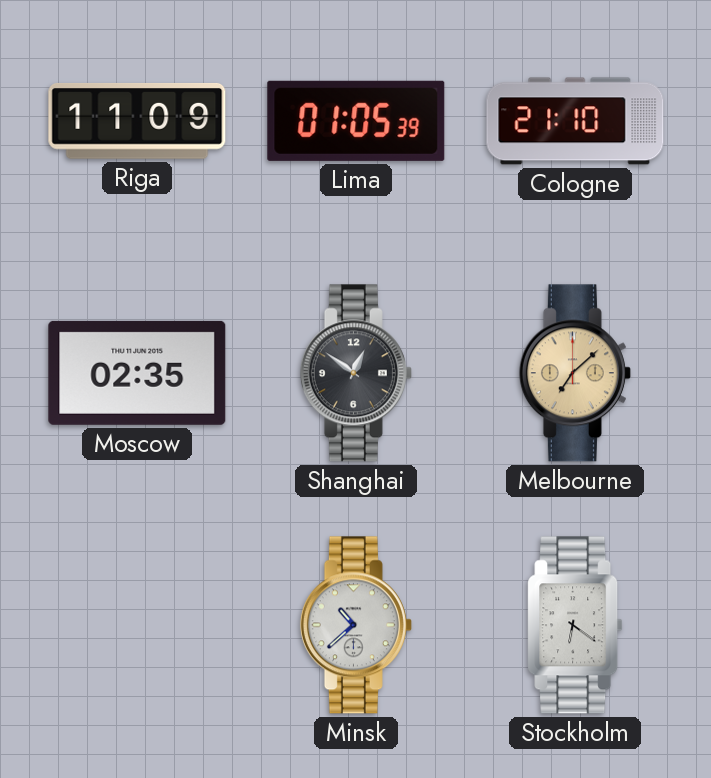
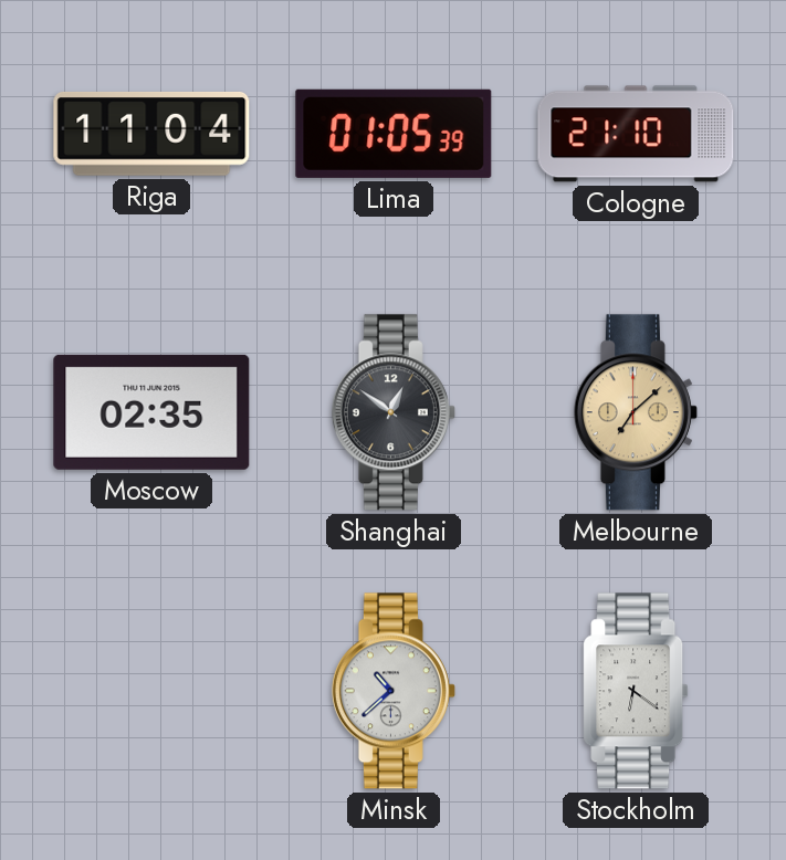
Riga: 11:09 -> 11:04 (151, 135)
